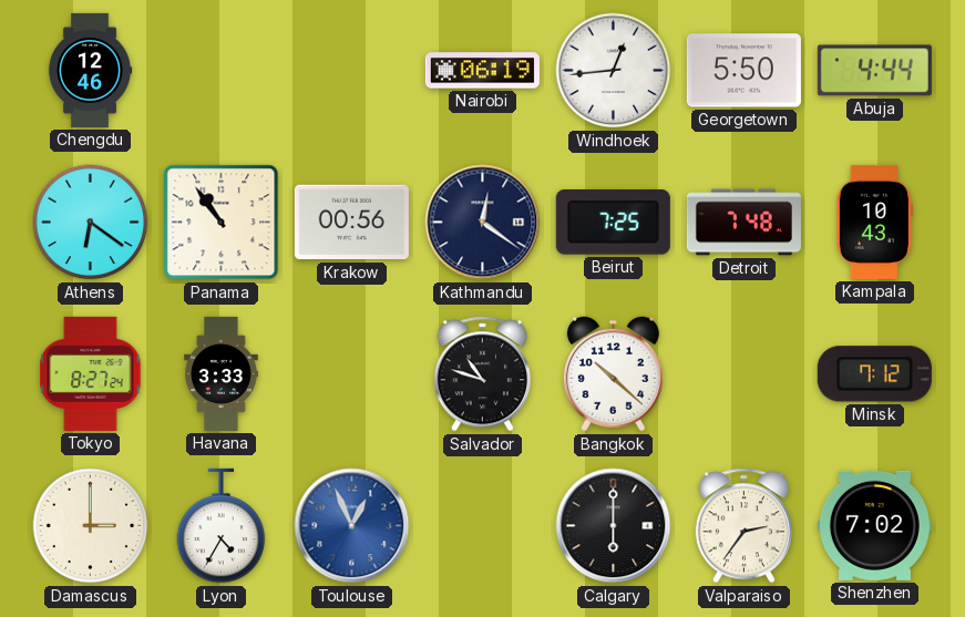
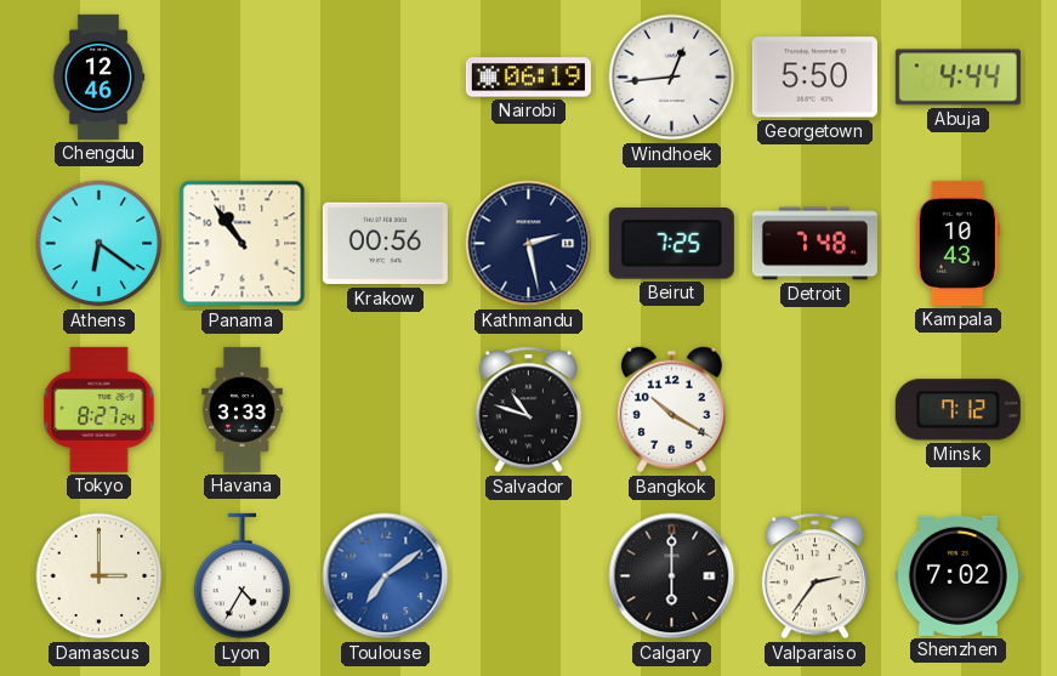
Kathmandu: 12:21 -> 2:28 (529, 244)
Bangkok: 10:22 -> 10:20 (671, 410)
Toulouse: 12:56 -> 7:09 (386, 576)
